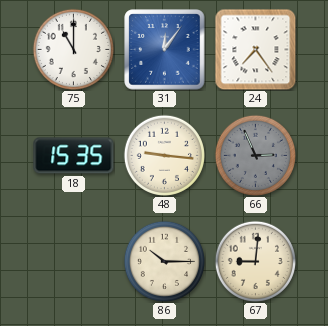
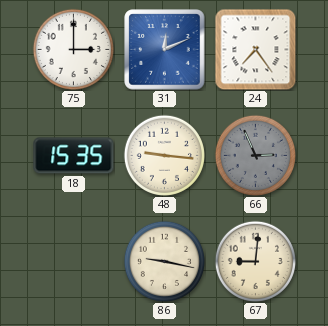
75: 11:00 -> 3:00 (73, 49)
31: 12:06 -> 12:11 (165, 50)
86: 10:15 -> 9:17 (164, 261)
